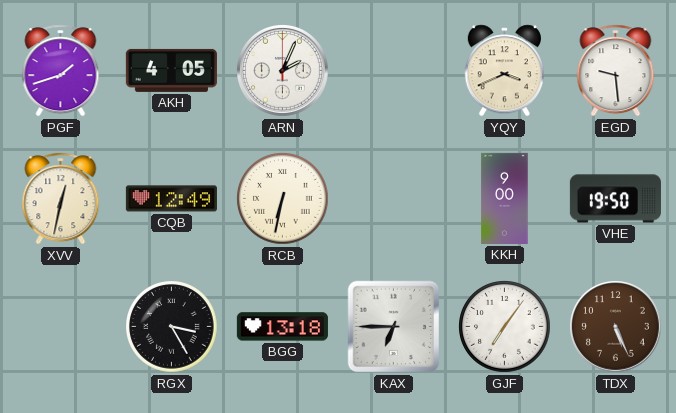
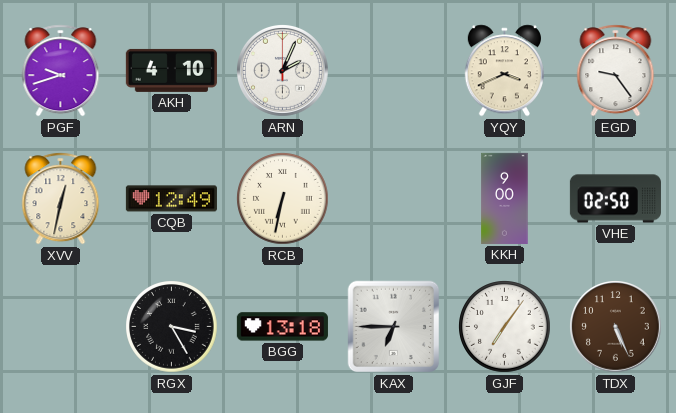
PGF: 1:42 -> 9:42 (61, 71)
AKH: 4:05 -> 4:10 (171, 70)
EGD: 9:29 -> 9:24 (616, 71)
VHE: 19:50 -> 02:50 (615, 199)
